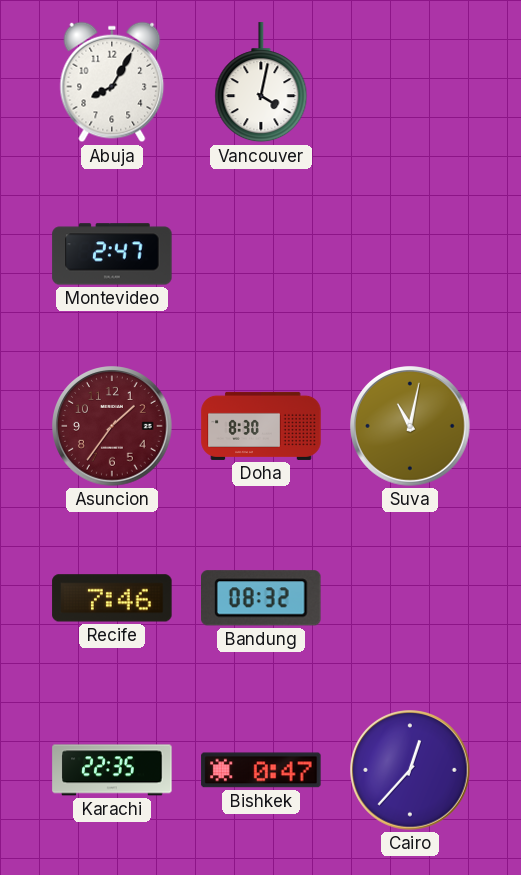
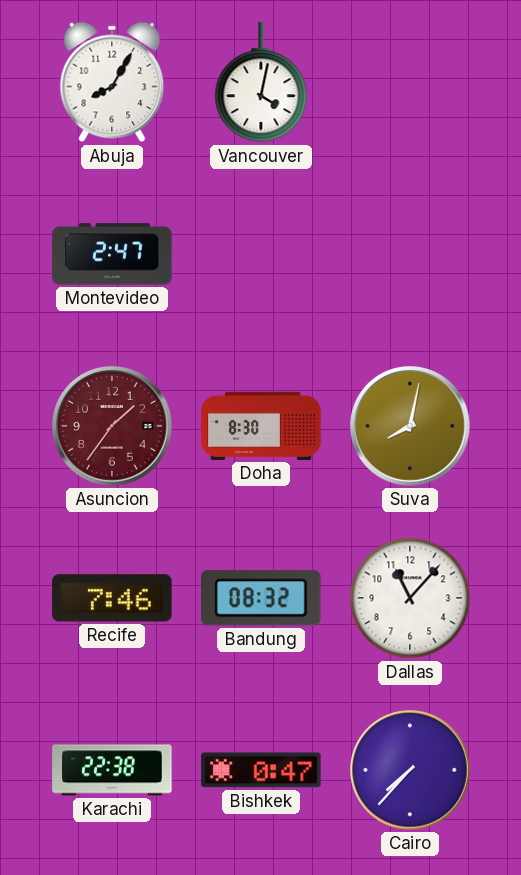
Suva: 11:02 -> 8:02 (410, 426)
Dallas: none -> 11:07 (410, 598)
Karachi: 22:35 -> 22:38 (112, 770)
Cairo: 12:37 -> 7:37 (410, 770)
